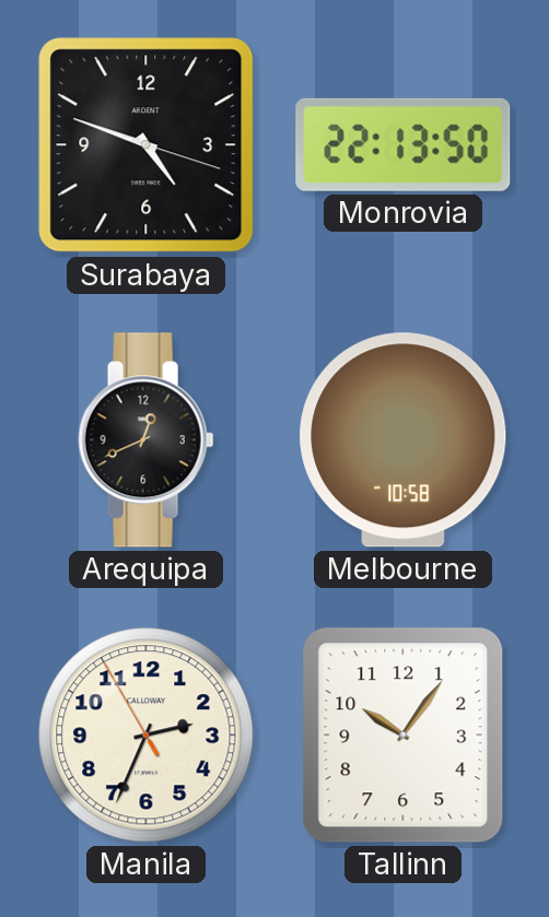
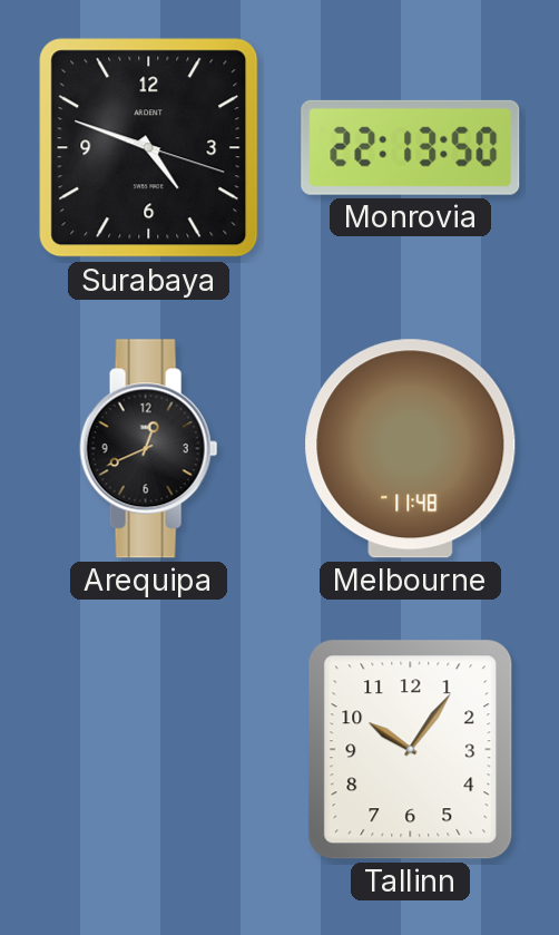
Melbourne: 10:58 -> 11:48 (411, 449)
Manila: 2:33 -> none (147, 736)
